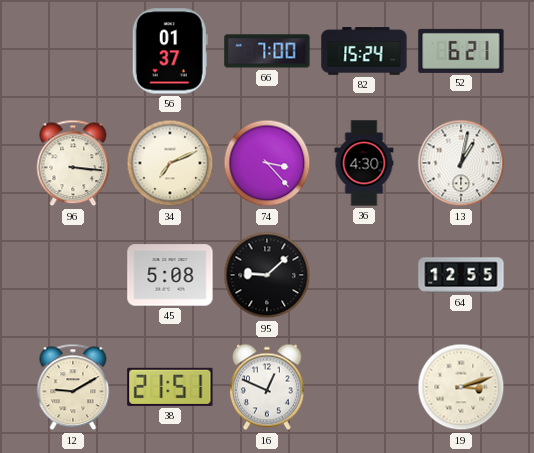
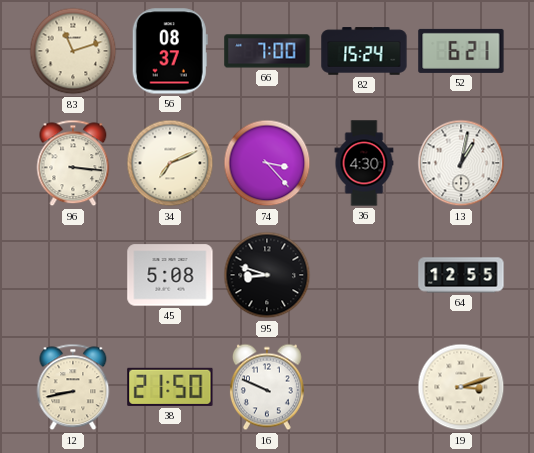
83: none -> 11:12 (73, 51)
56: 01:37 -> 08:37 (170, 51)
95: 9:08 -> 8:48 (267, 275)
12: 9:10 -> 8:43 (73, 387)
38: 21:51 -> 21:50 (170, 387)
16: 12:49 -> 9:49 (267, 387)
